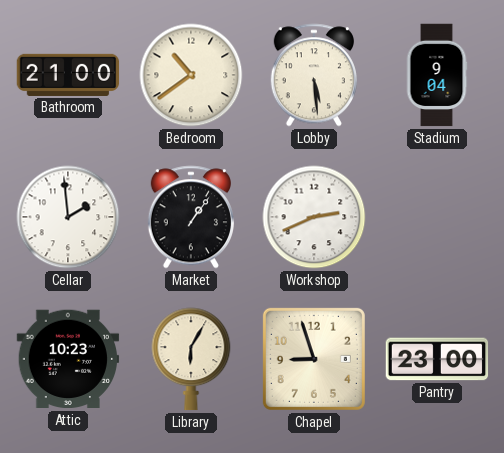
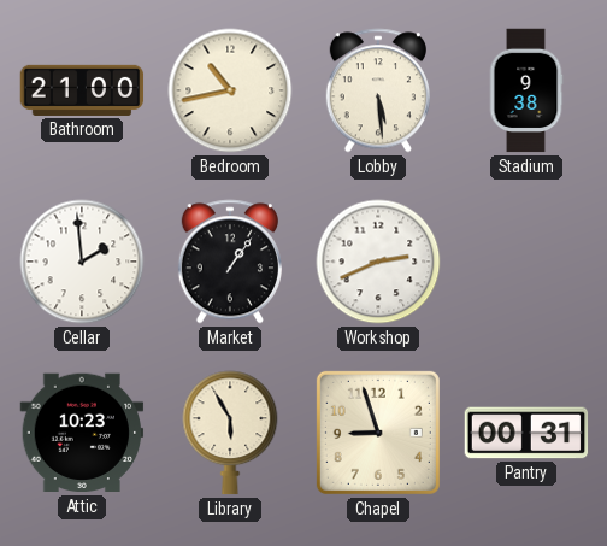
Bedroom: 10:39 -> 10:43 (230, 90)
Stadium: 9:04 -> 9:38 (526, 90)
Library: 6:05 -> 5:55 (230, 433)
Pantry: 23:00 -> 00:31 (526, 433)
